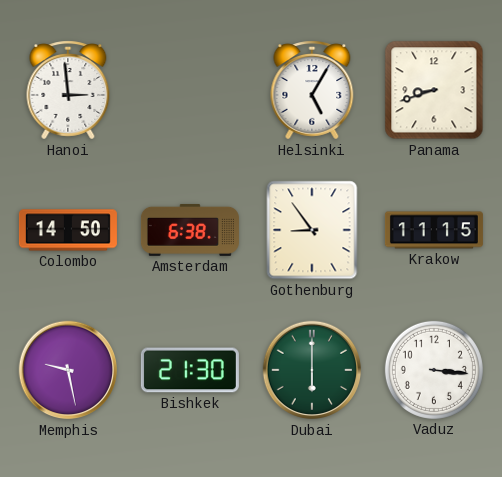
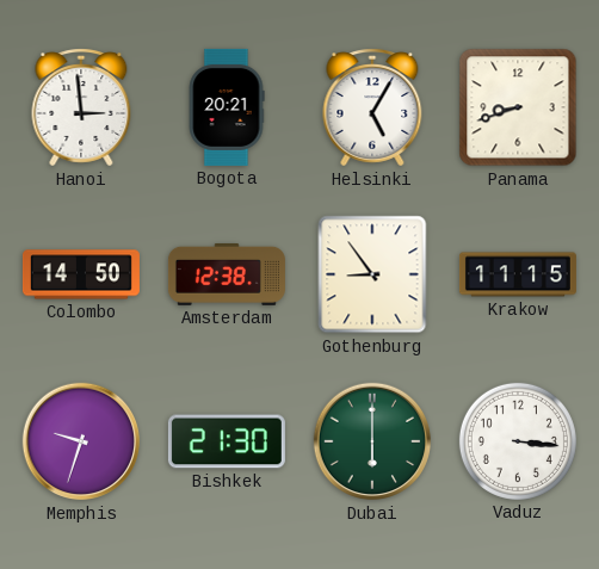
Bogota: none -> 20:21 (227, 107)
Amsterdam: 6:38 -> 12:38 (227, 274)
Memphis: 9:28 -> 9:33 (81, 441)
